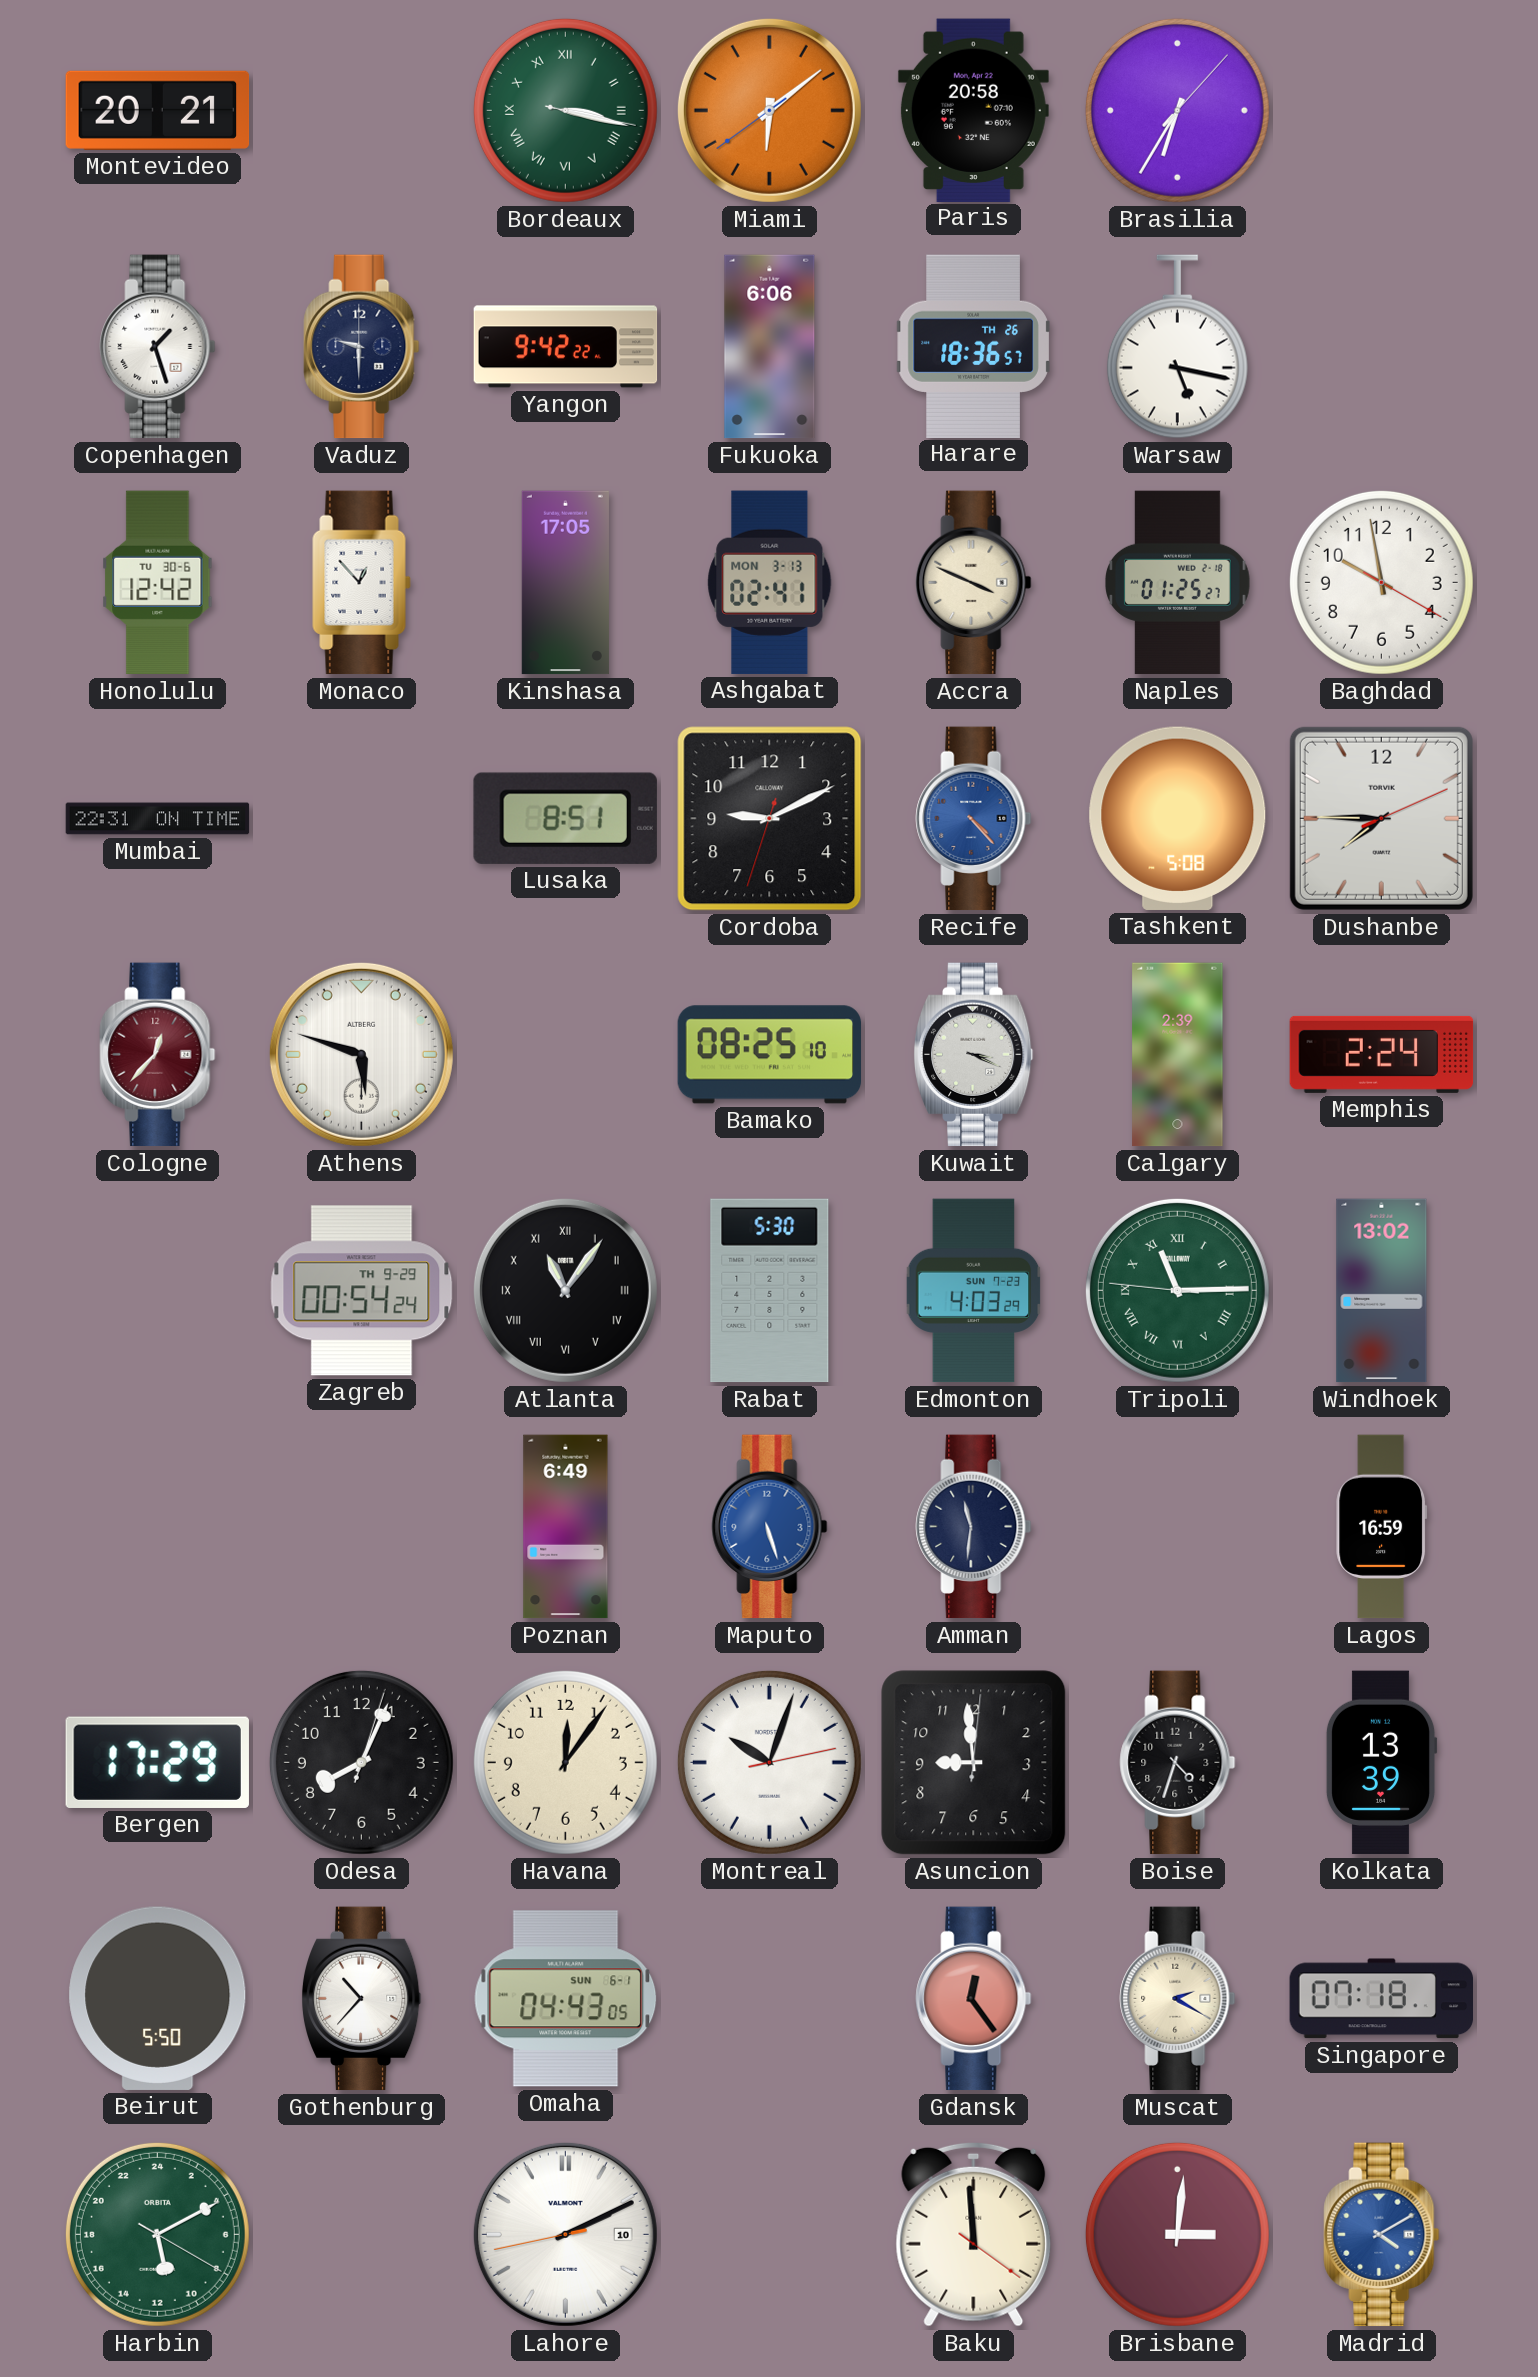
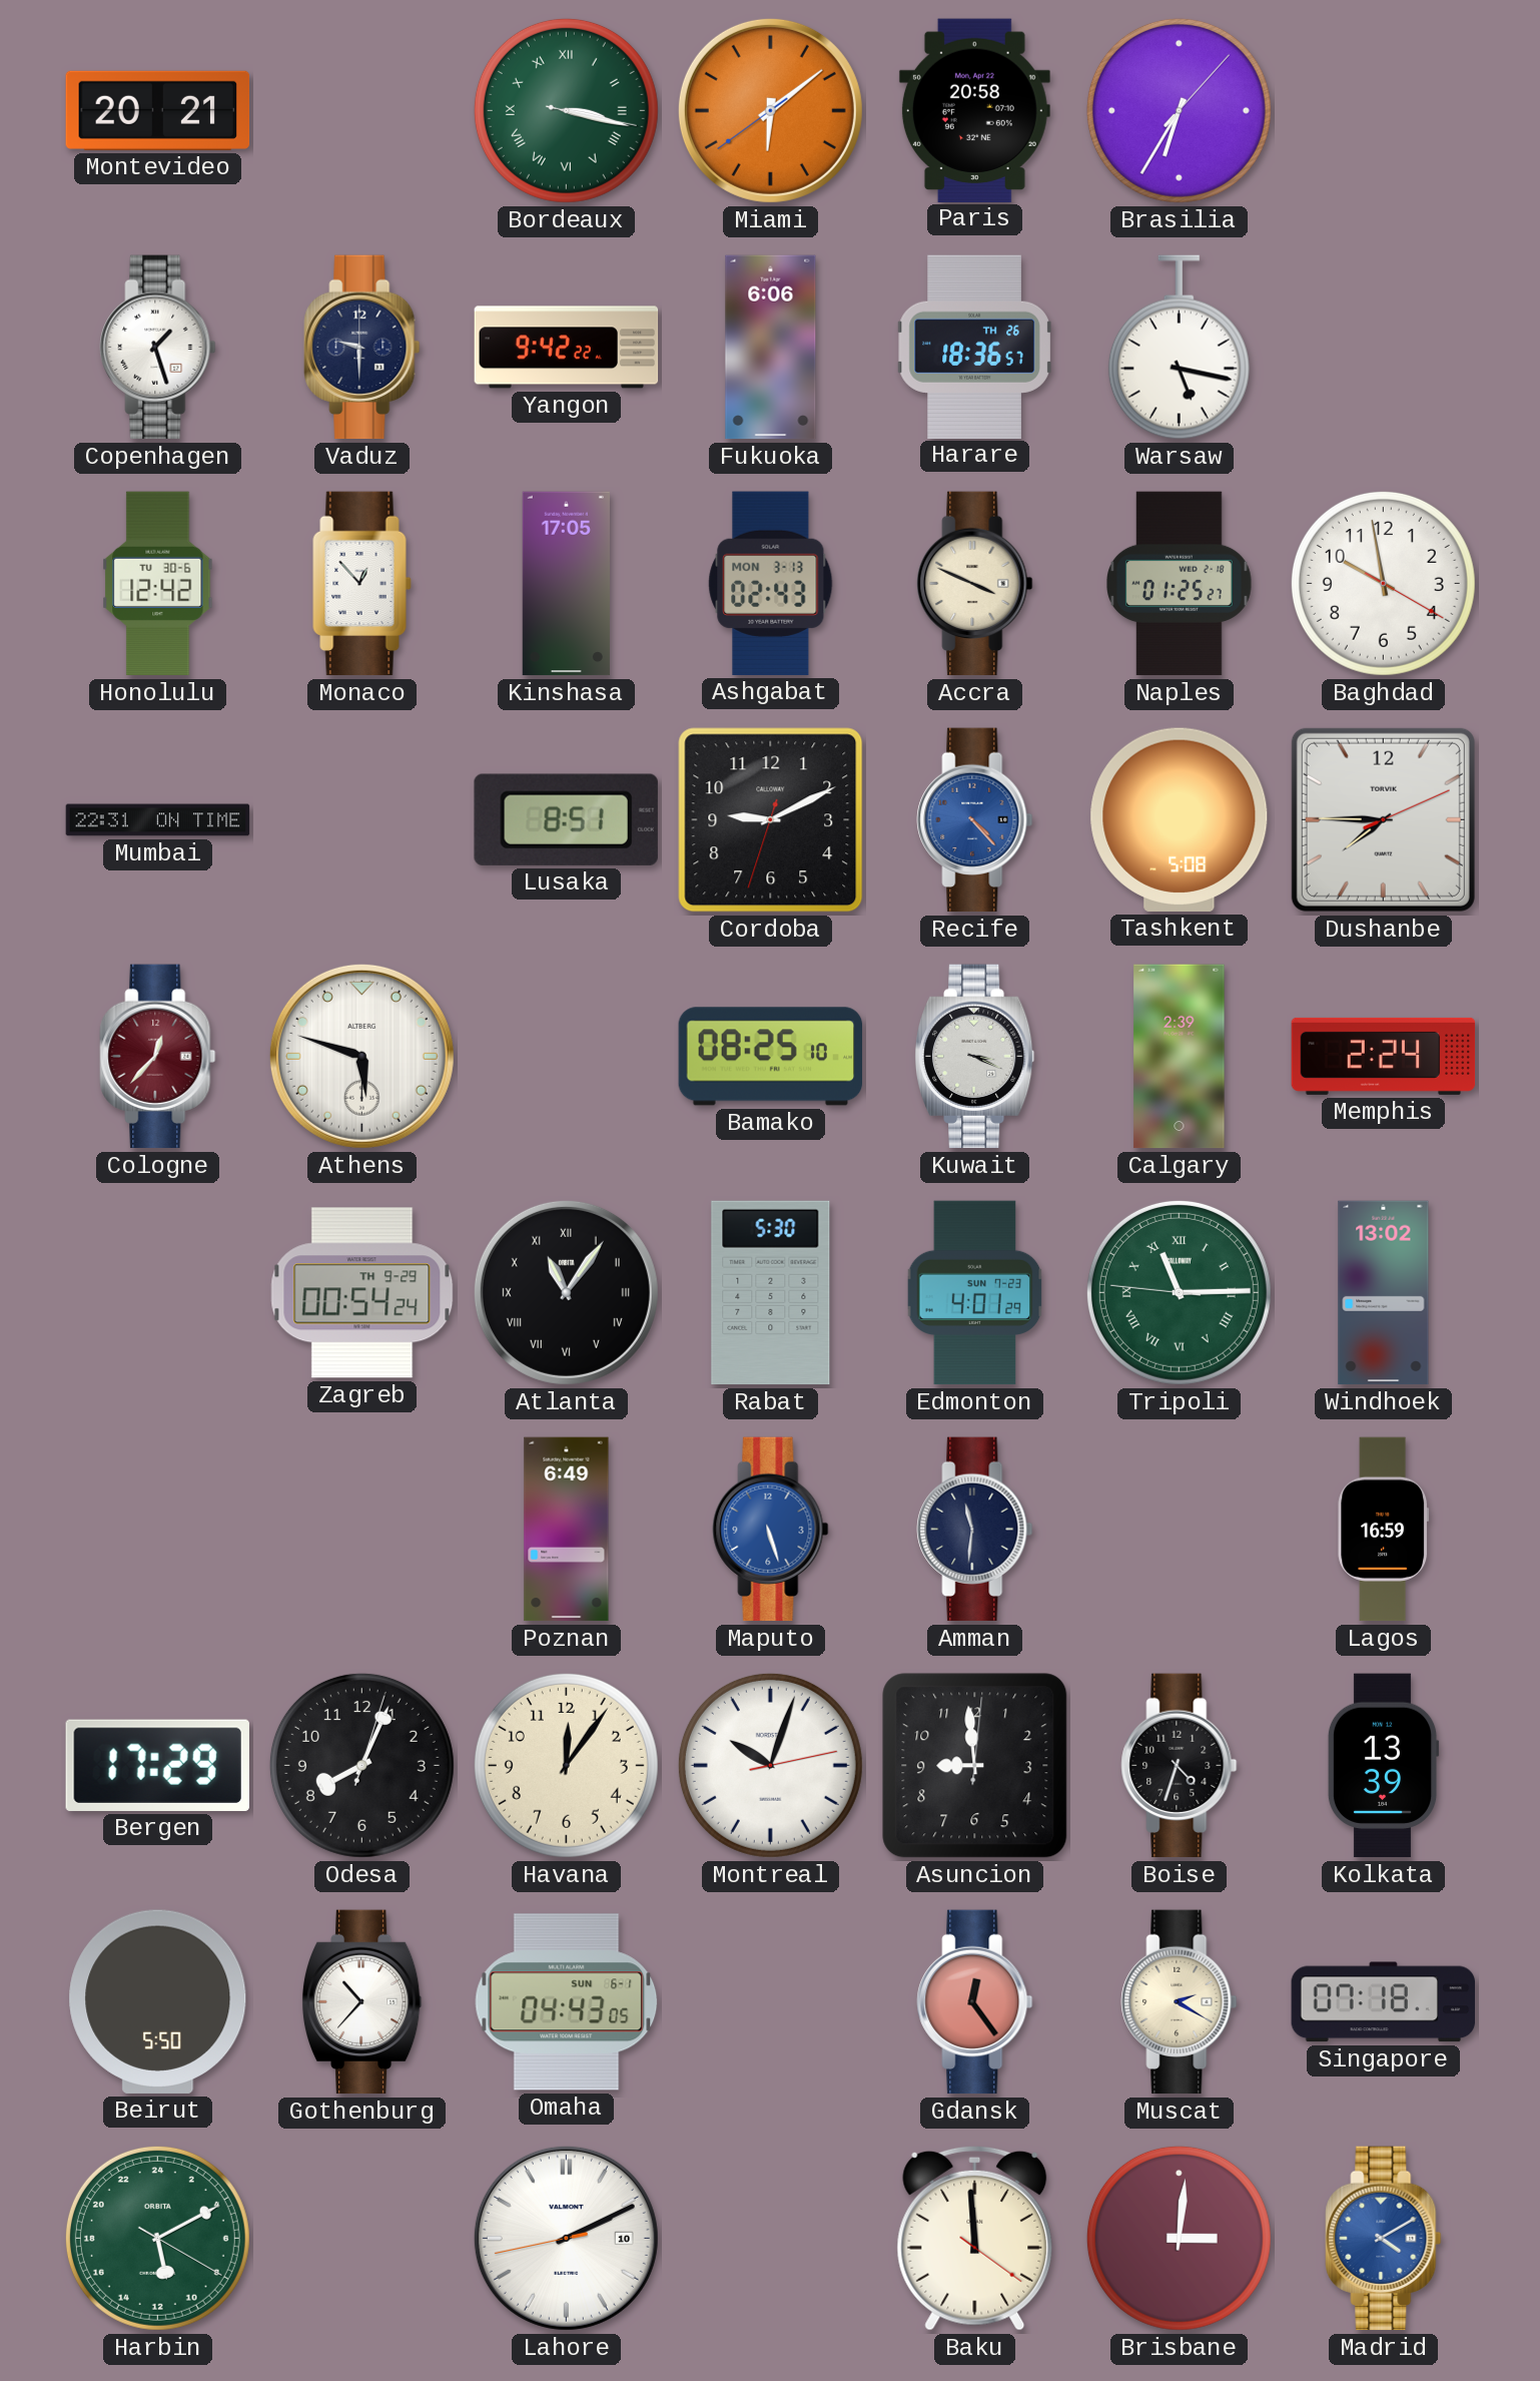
Ashgabat: 02:41 -> 02:43 (771, 583)
Edmonton: 4:03 -> 4:01 (975, 1293)
